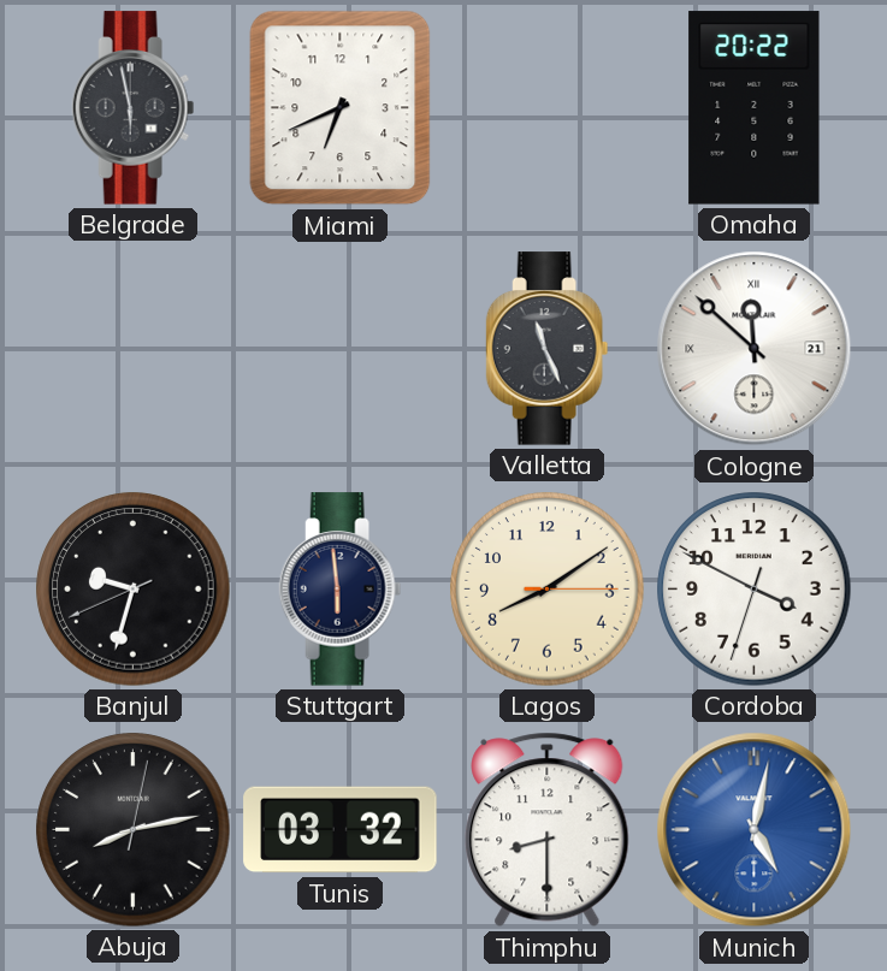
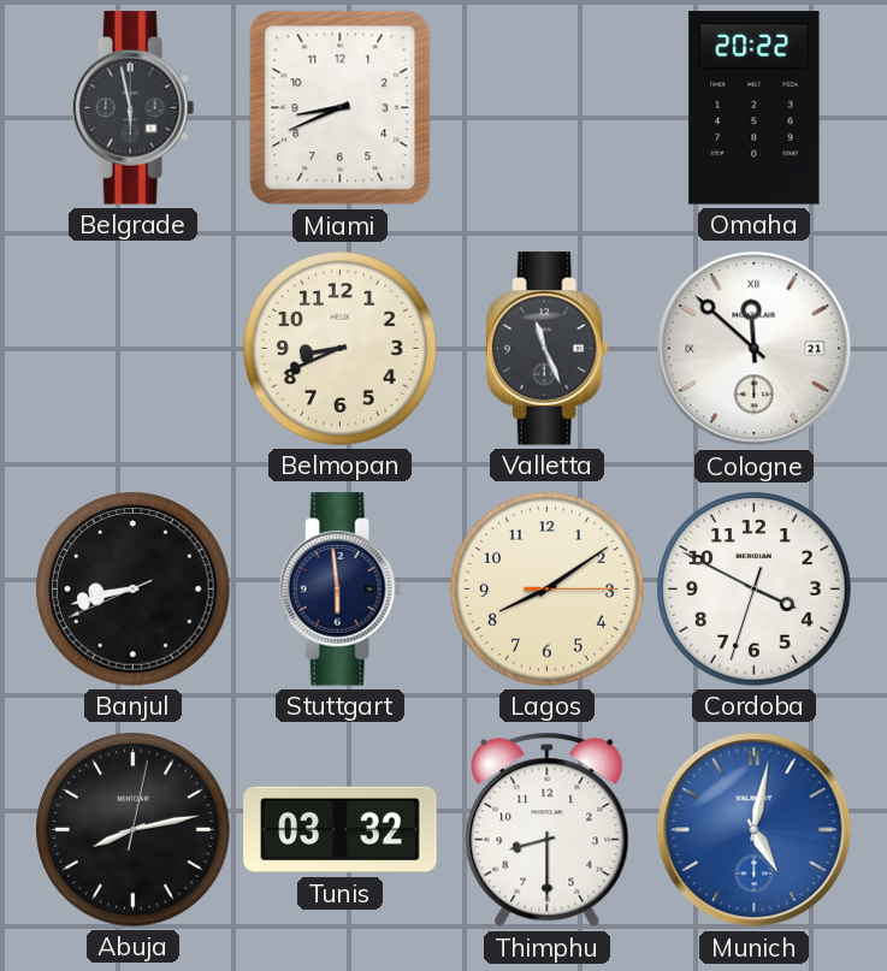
Miami: 6:41 -> 8:41 (341, 108)
Belmopan: none -> 8:41 (341, 349)
Banjul: 9:32 -> 8:42 (134, 590)
